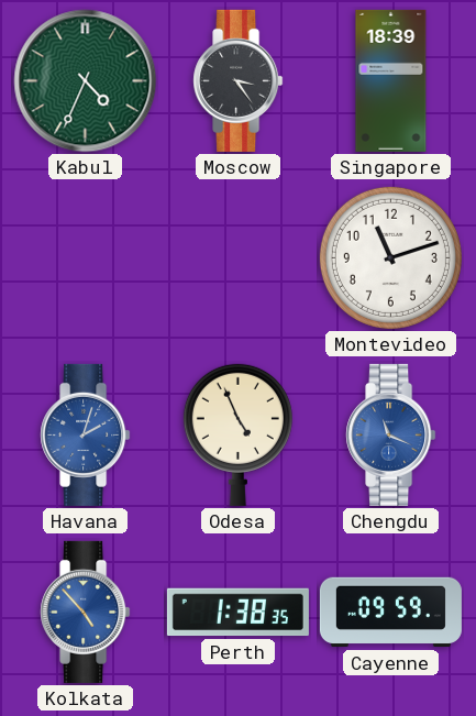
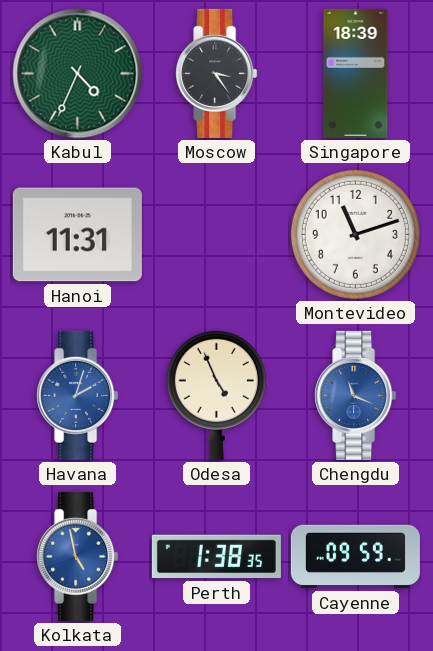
Hanoi: none -> 11:31 (77, 235)
Kolkata: 4:53 -> 4:58 (78, 556)
